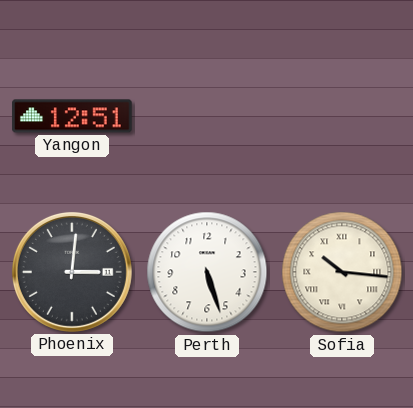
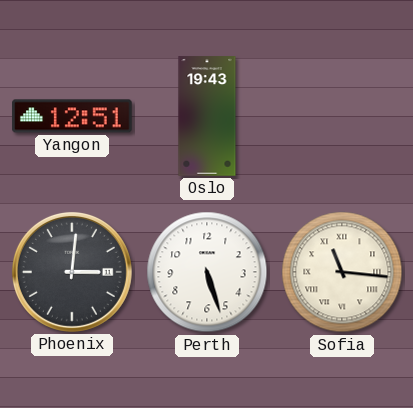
Oslo: none -> 19:43 (207, 116)
Sofia: 10:16 -> 11:16 (342, 272)
